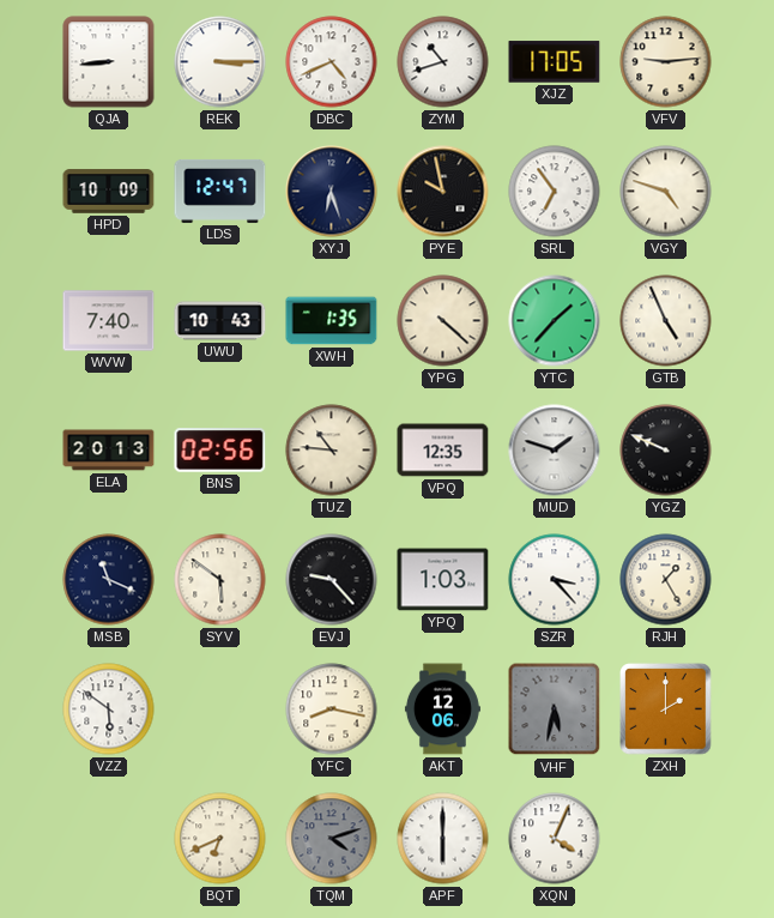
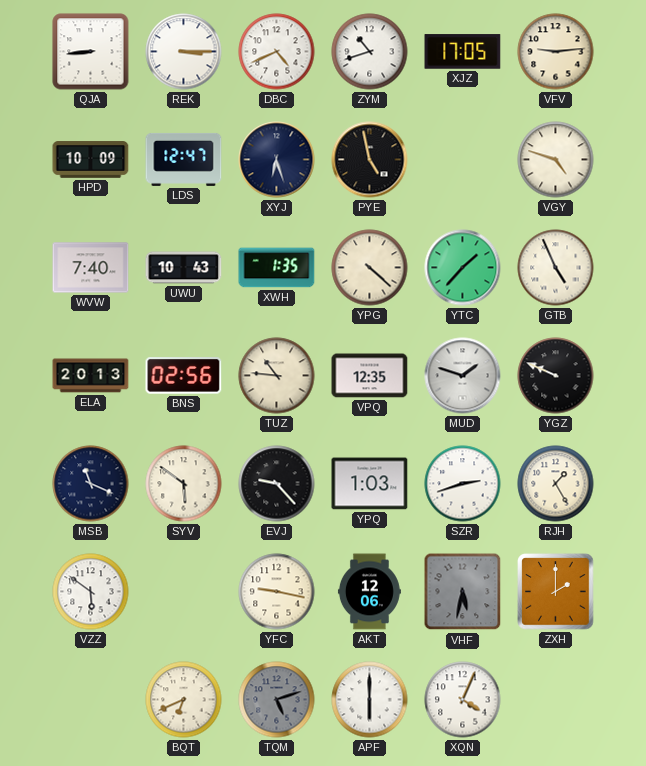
PYE: 9:58 -> 4:58 (370, 160)
SRL: 6:54 -> none (555, 192)
SZR: 3:23 -> 2:42 (463, 484)
YFC: 8:17 -> 9:17 (277, 592)
TQM: 4:12 -> 5:12 (277, 700)
